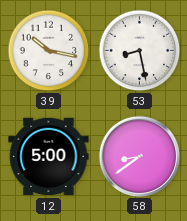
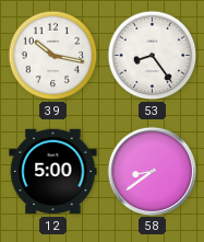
53: 8:28 -> 8:24 (153, 56)
